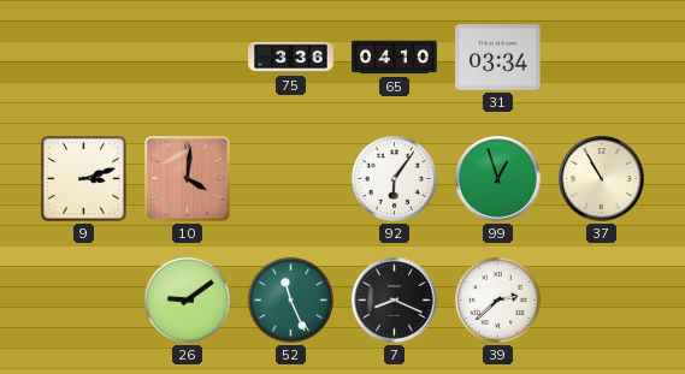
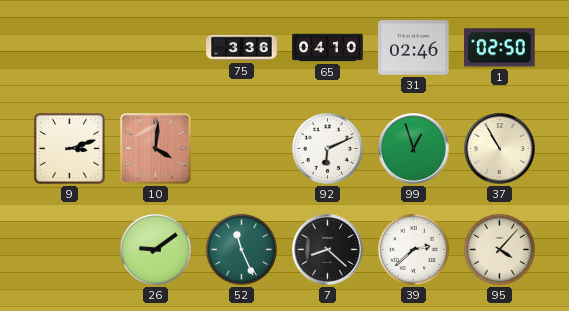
31: 03:34 -> 02:46 (414, 48)
1: none -> 02:50 (500, 48)
92: 6:06 -> 6:11 (327, 148)
7: 8:19 -> 8:22 (328, 250)
95: none -> 4:07 (499, 249)
